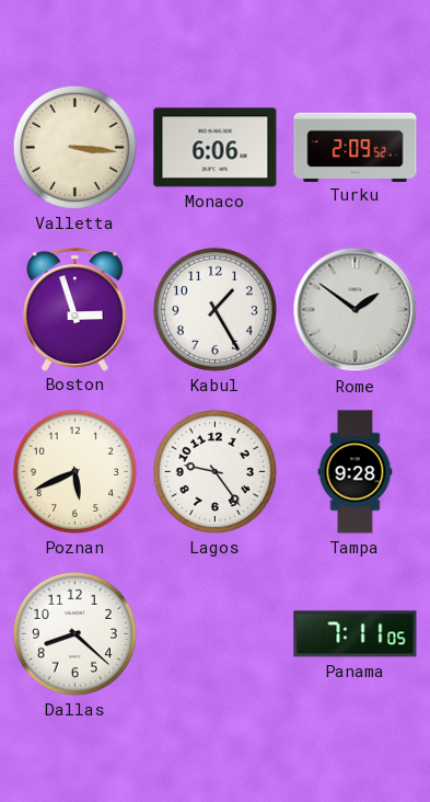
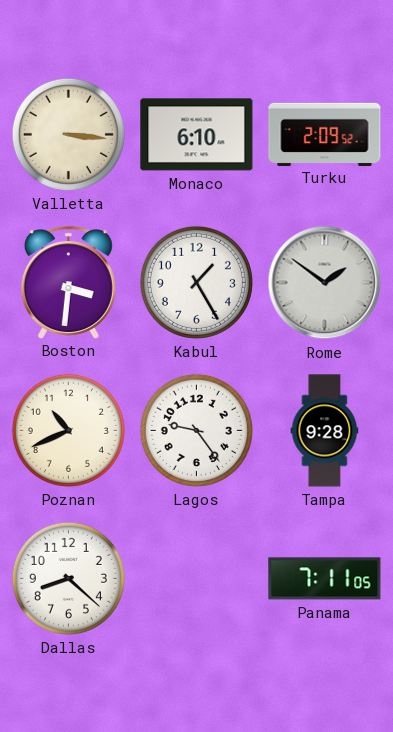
Monaco: 6:06 -> 6:10 (197, 135)
Boston: 2:57 -> 3:31 (68, 282)
Poznan: 5:41 -> 10:41 (68, 430)
